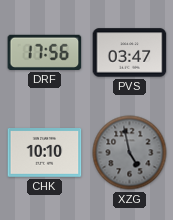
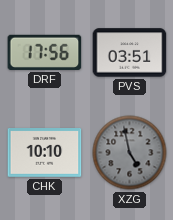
PVS: 03:47 -> 03:51 (130, 53)
